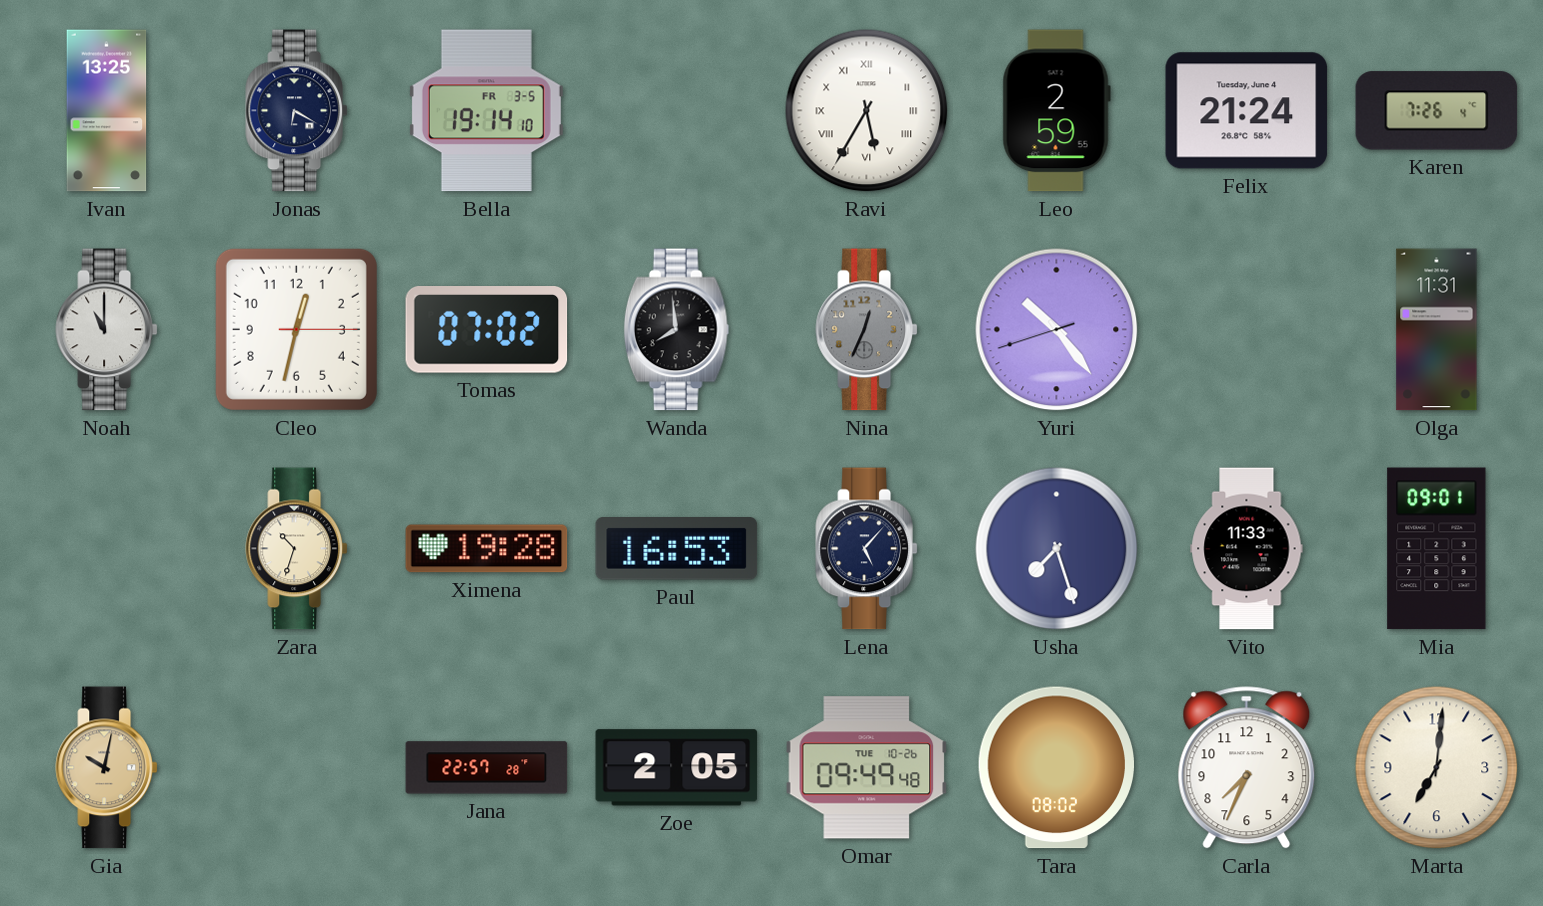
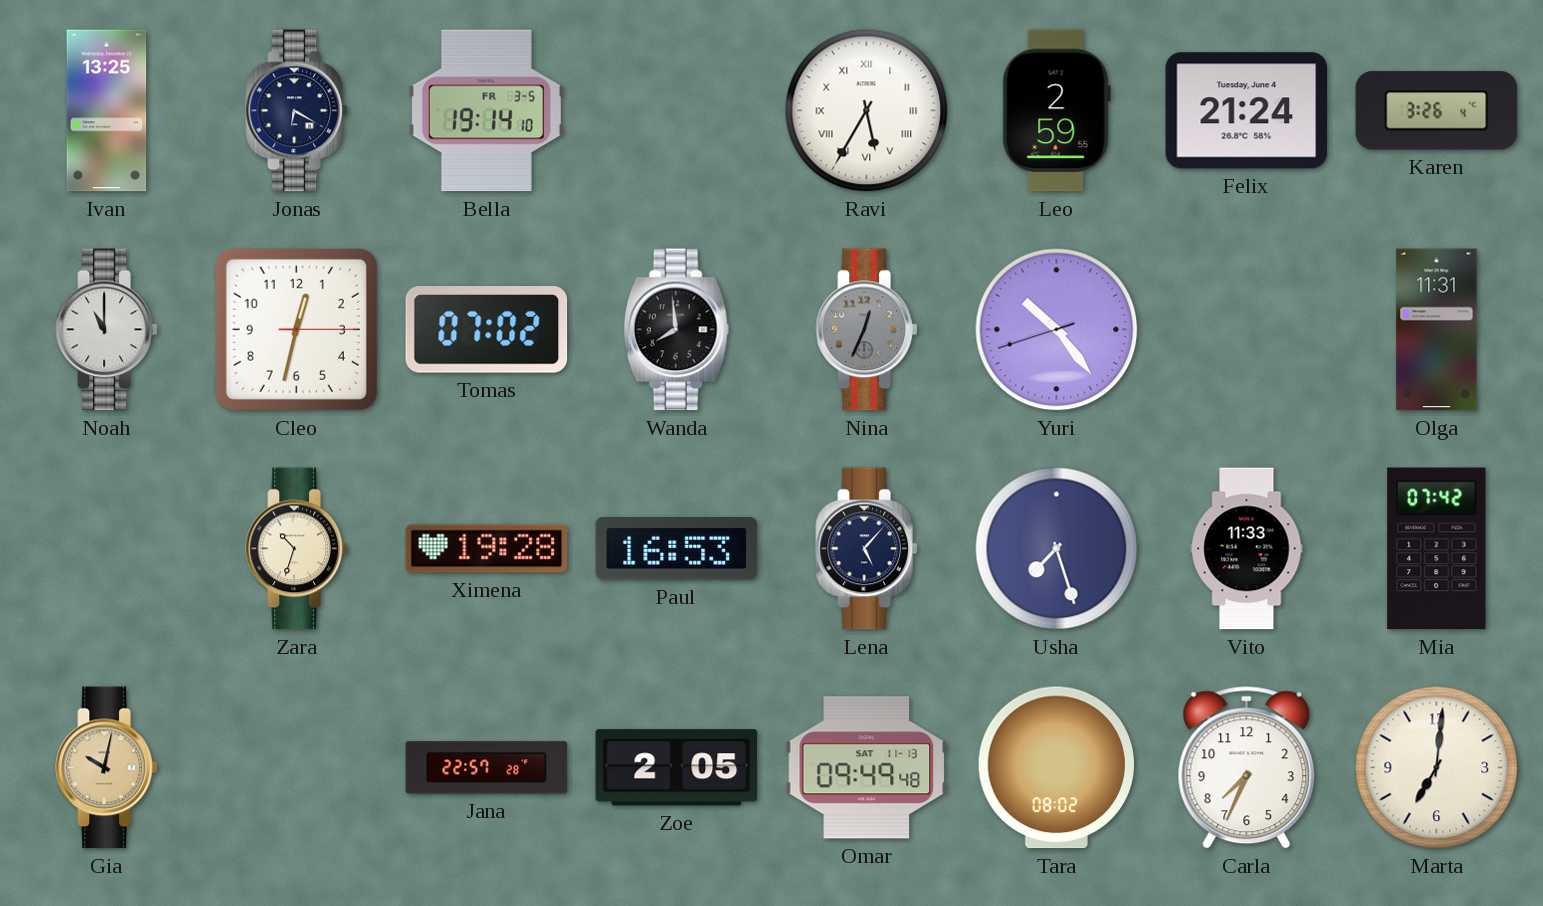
Karen: 7:26 -> 3:26 (1437, 111)
Mia: 09:01 -> 07:42 (1437, 549)
Omar date: TUE 10-26 -> SAT 11-13 (867, 768)
